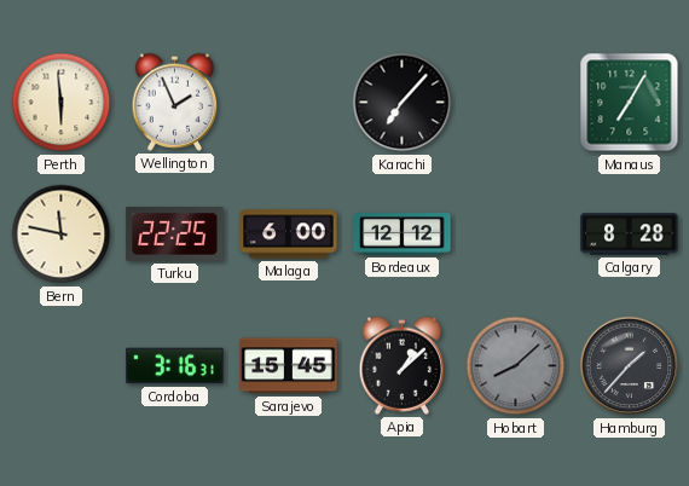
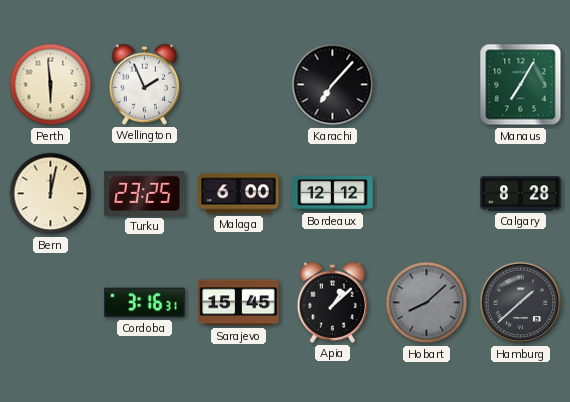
Bern: 11:47 -> 12:02 (51, 194)
Turku: 22:25 -> 23:25 (145, 194)
Hamburg: 1:37 -> 1:38 (521, 303)
